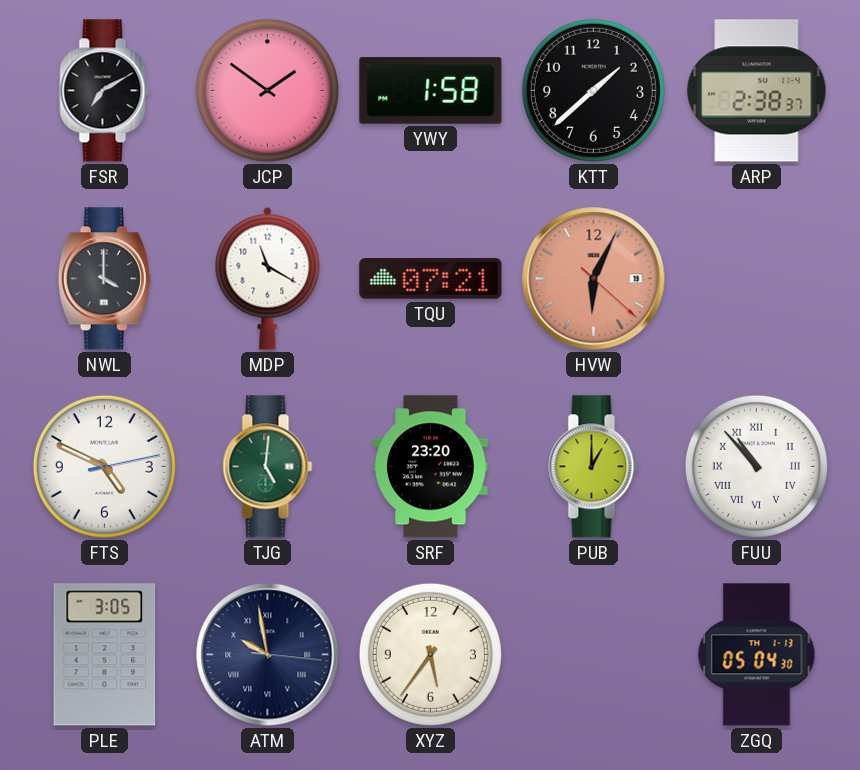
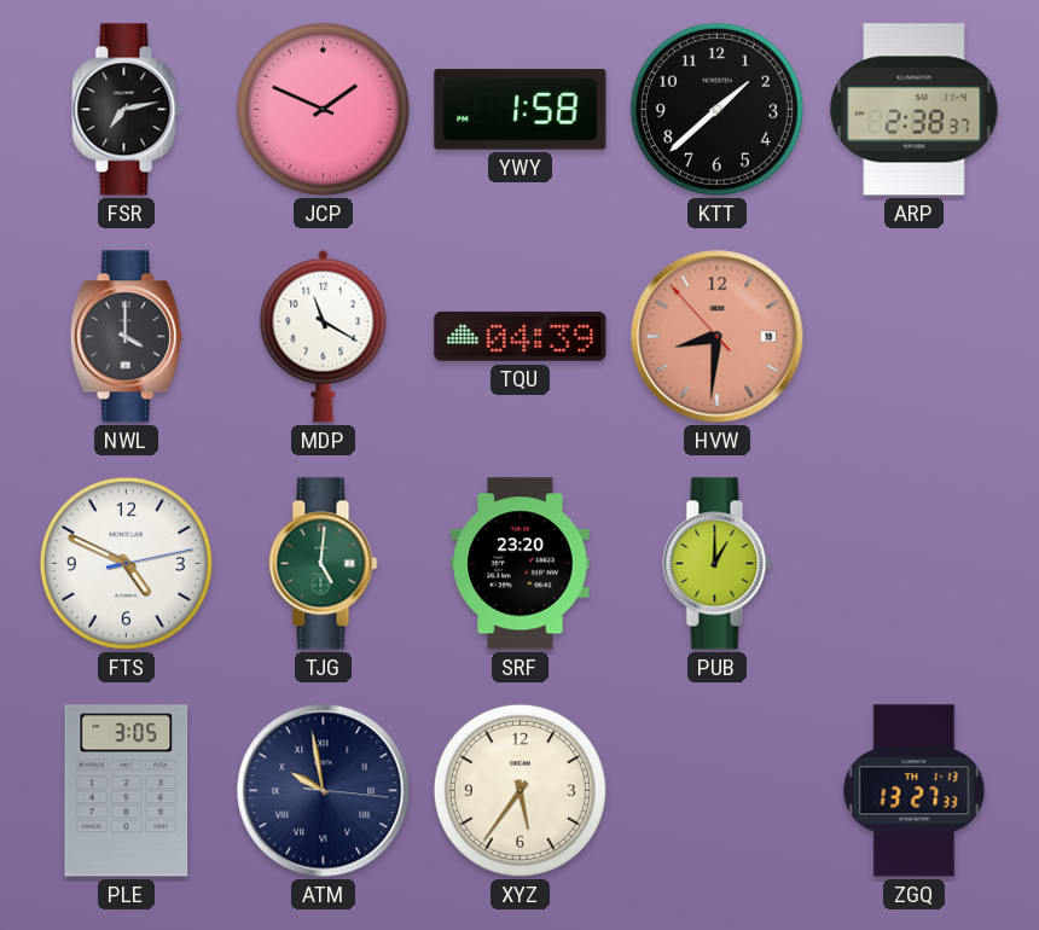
FSR: 7:10 -> 7:13 (127, 110)
JCP: 1:51 -> 1:49 (323, 109)
TQU: 07:21 -> 04:39 (521, 337)
HVW: 6:04 -> 8:30 (718, 337)
FUU: 10:53 -> none (756, 466)
ZGQ: 05:04 -> 13:27 (915, 791)
